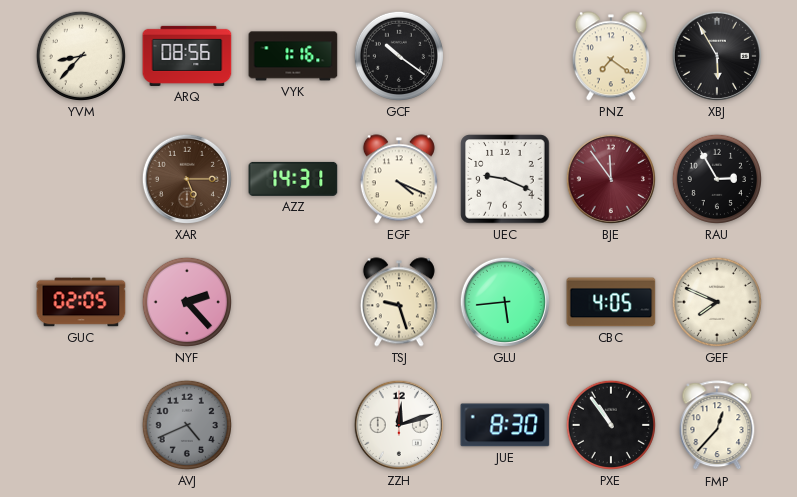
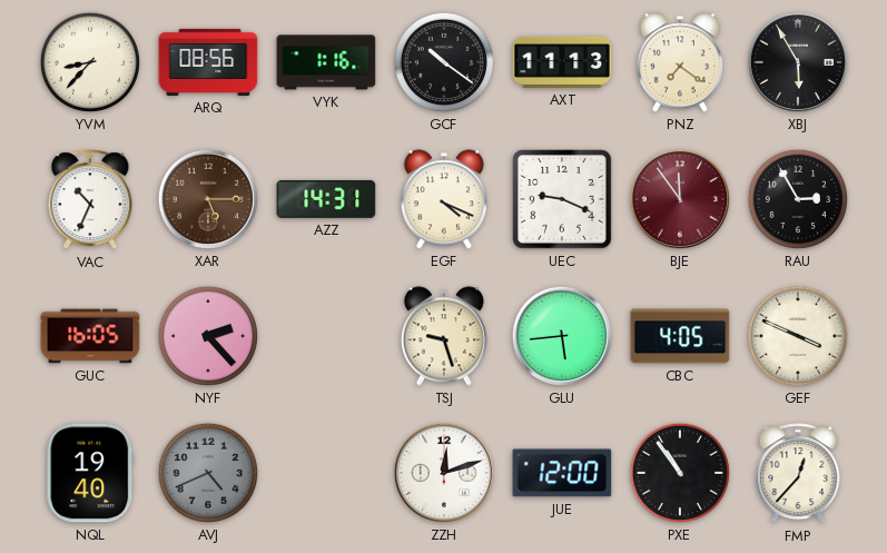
AXT: none -> 11:13 (562, 62)
VAC: none -> 10:34 (90, 200)
GUC: 02:05 -> 16:05 (90, 336)
GEF: 7:49 -> 3:49 (798, 336)
NQL: none -> 19:40 (90, 473)
JUE: 8:30 -> 12:00 (562, 473)
